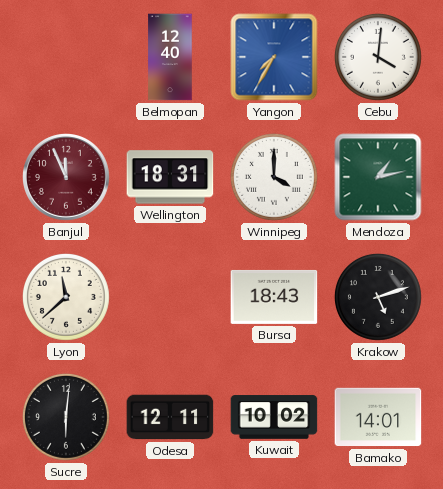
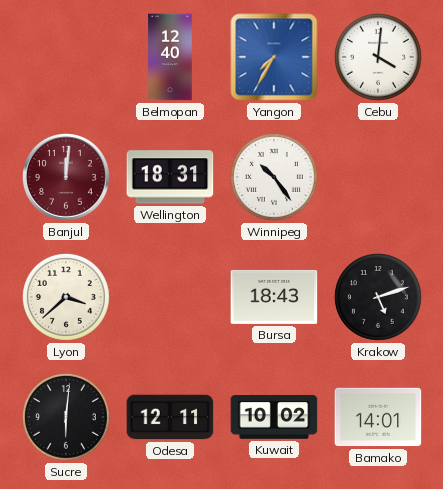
Banjul: 11:56 -> 12:01 (67, 178)
Winnipeg: 4:00 -> 10:24 (274, 177)
Mendoza: 1:13 -> none (378, 177)
Lyon: 11:38 -> 3:38 (66, 297)
